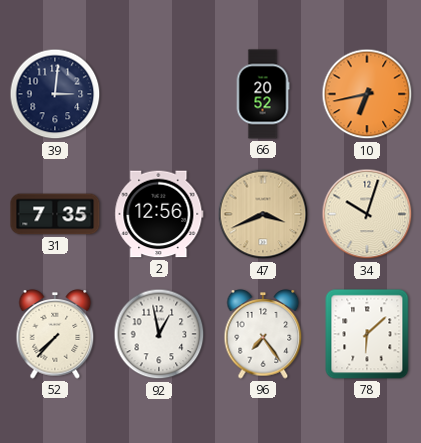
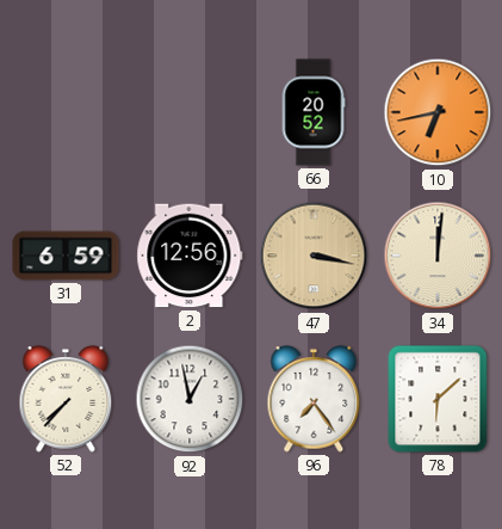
39: 3:01 -> none (55, 94)
31: 7:35 -> 6:59 (66, 256)
47: 3:41 -> 3:17 (314, 256)
34: 10:03 -> 12:01 (438, 256)
